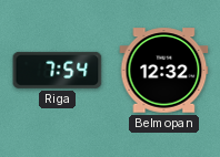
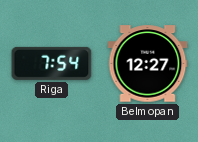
Belmopan: 12:32 -> 12:27 (148, 64)
